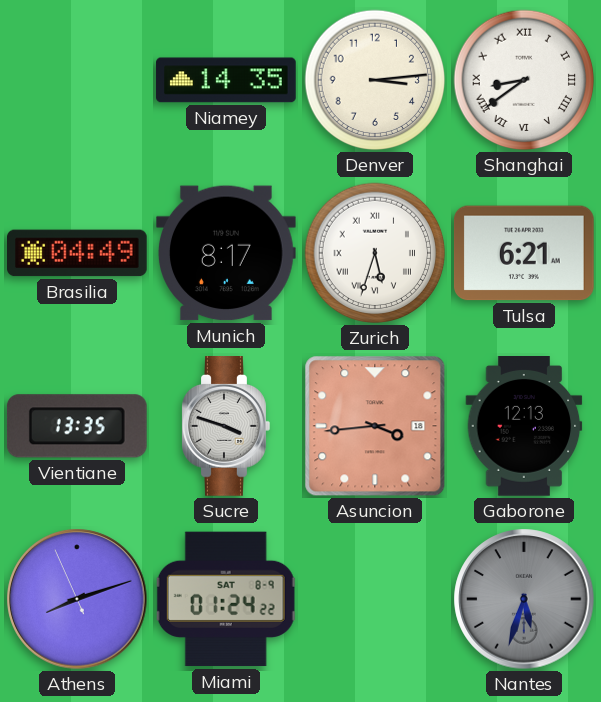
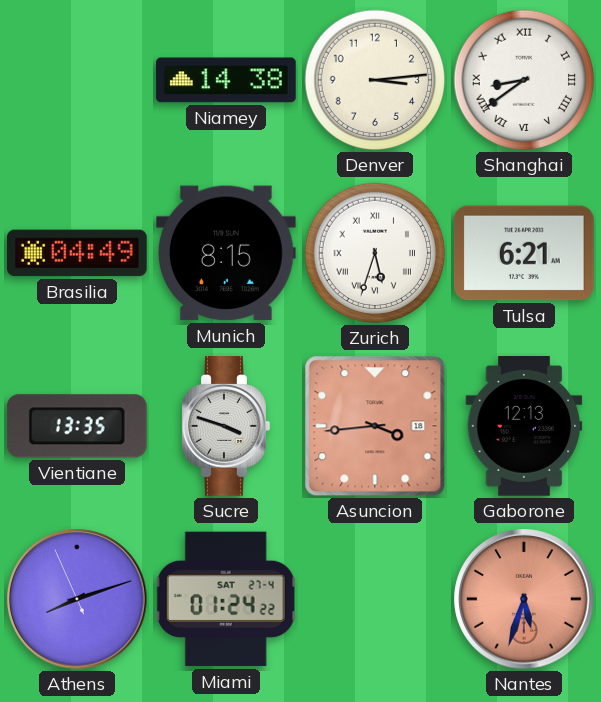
Niamey: 14:35 -> 14:38 (226, 80)
Munich: 8:17 -> 8:15 (227, 253)
Miami date: SAT 8-9 -> SAT 27-4 (226, 599)
Nantes dial: grey -> salmon (524, 599)
